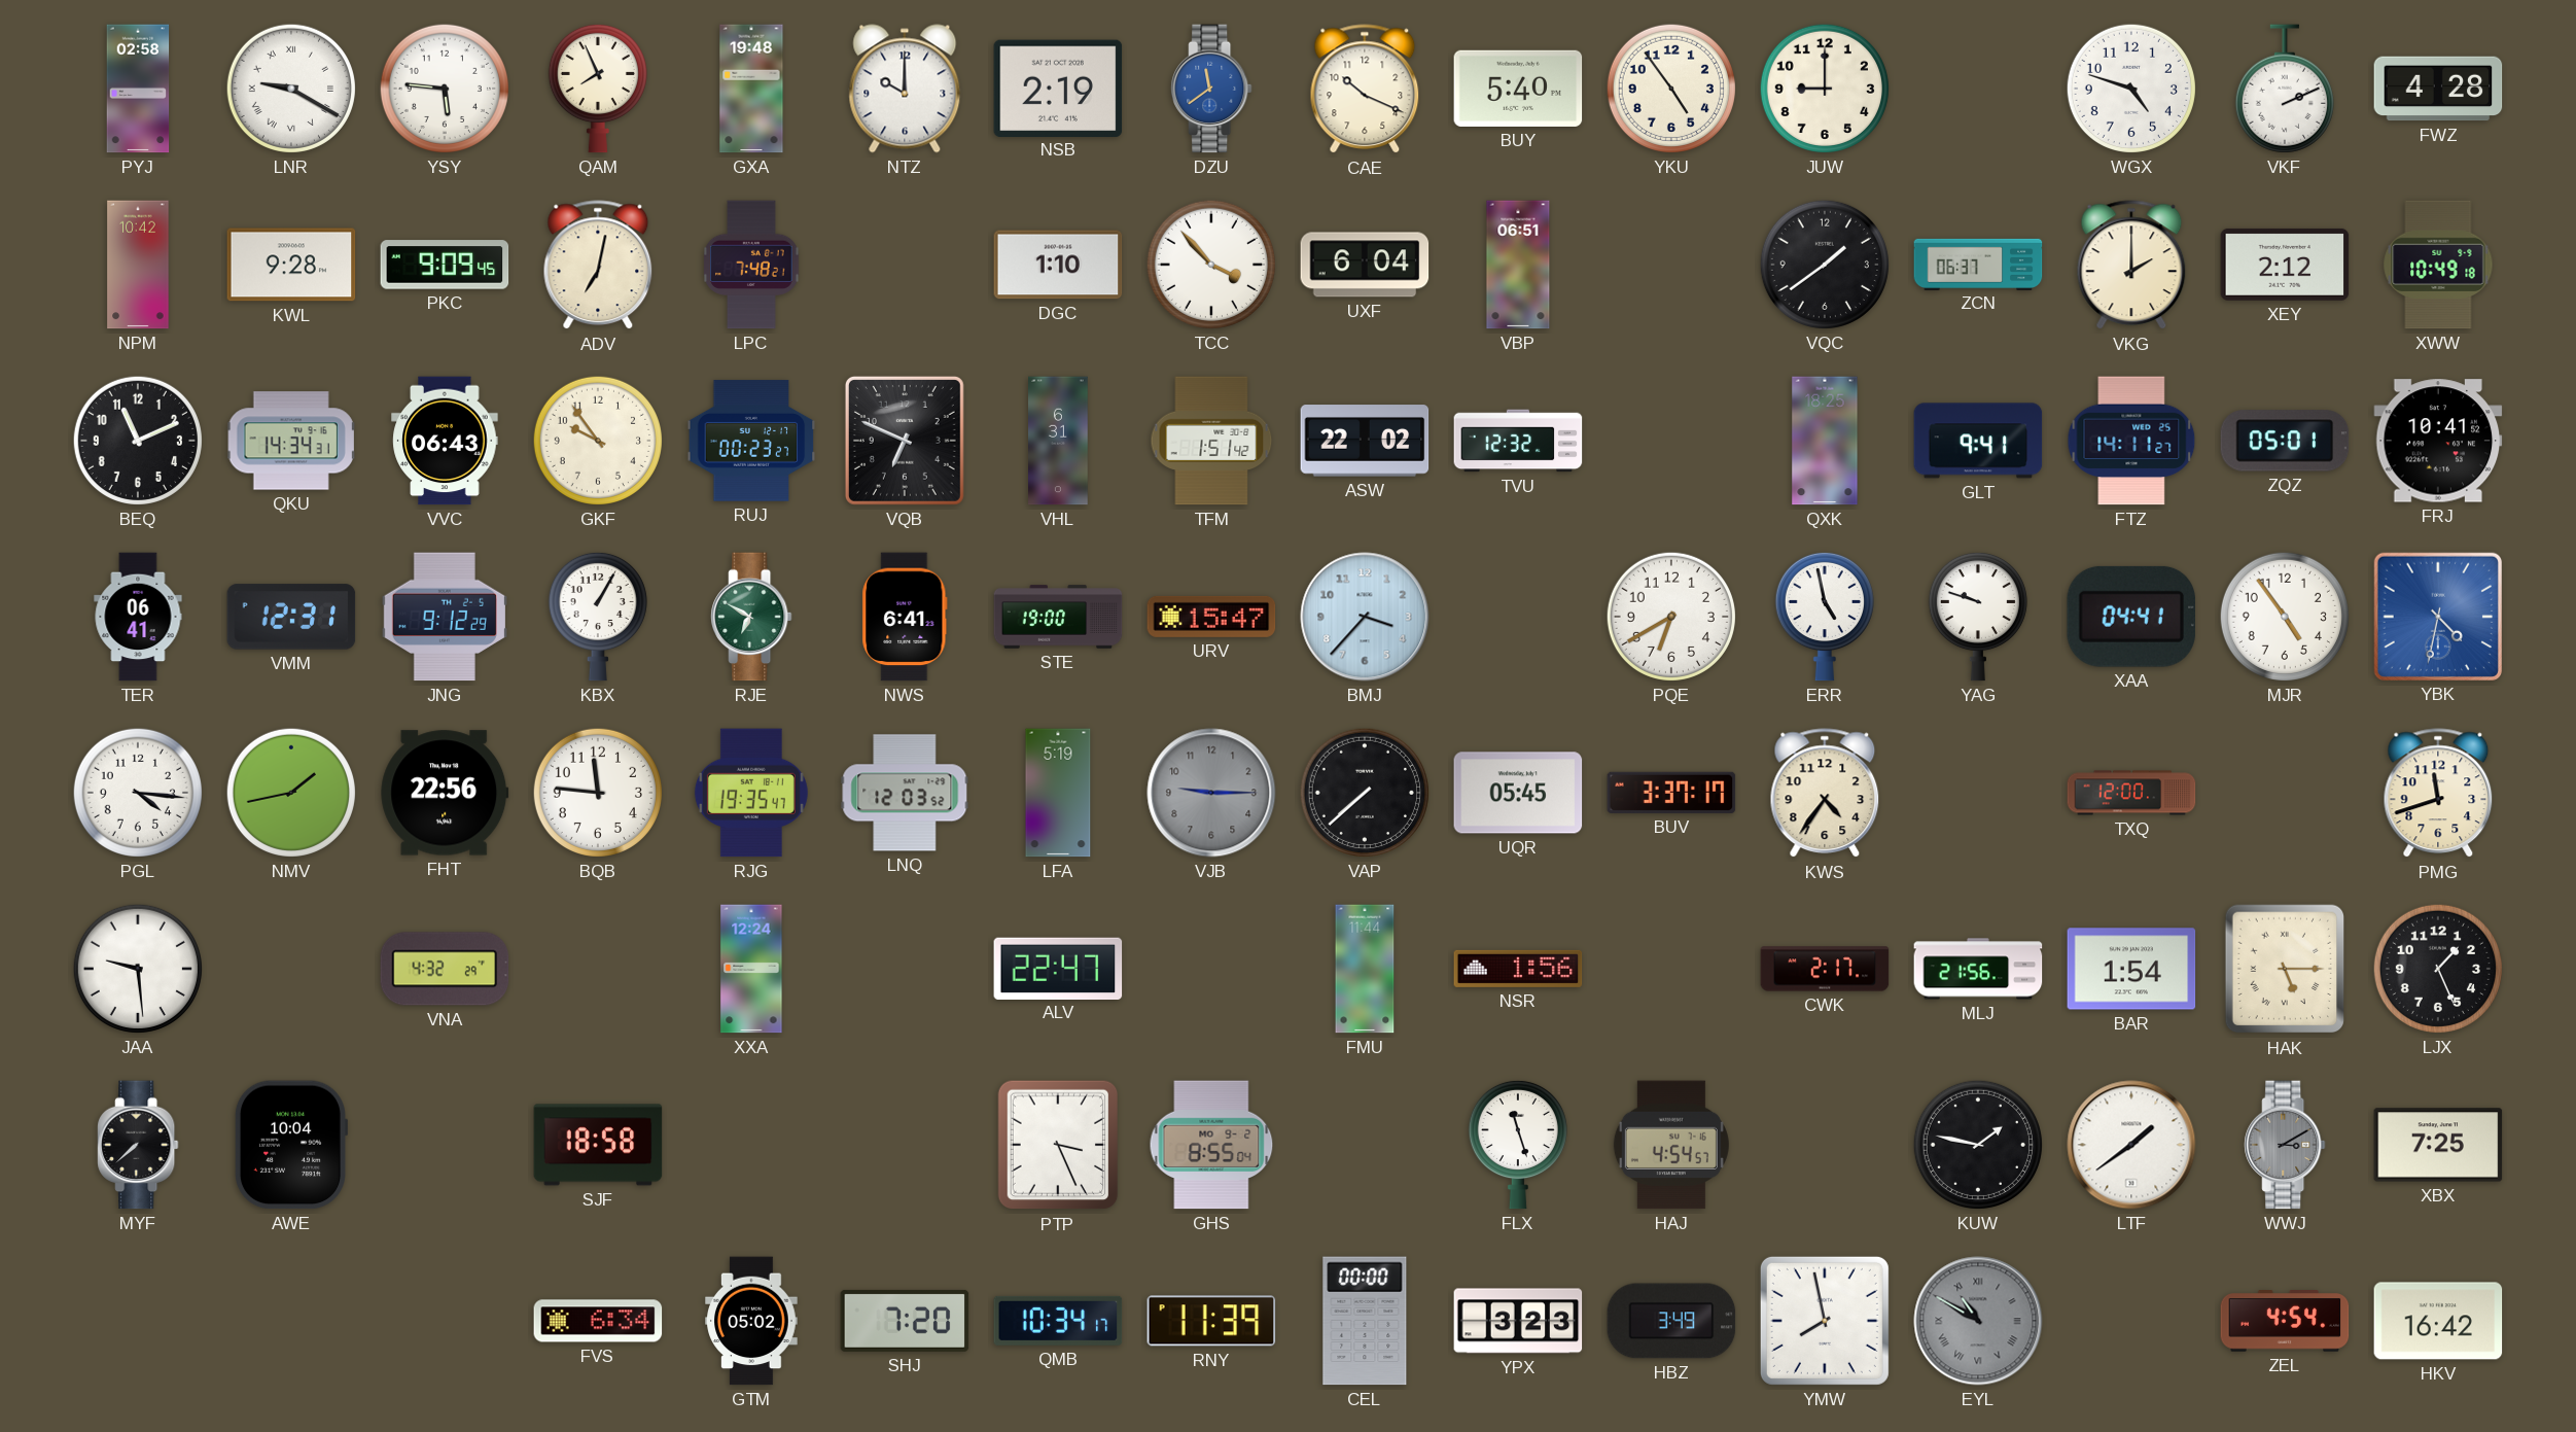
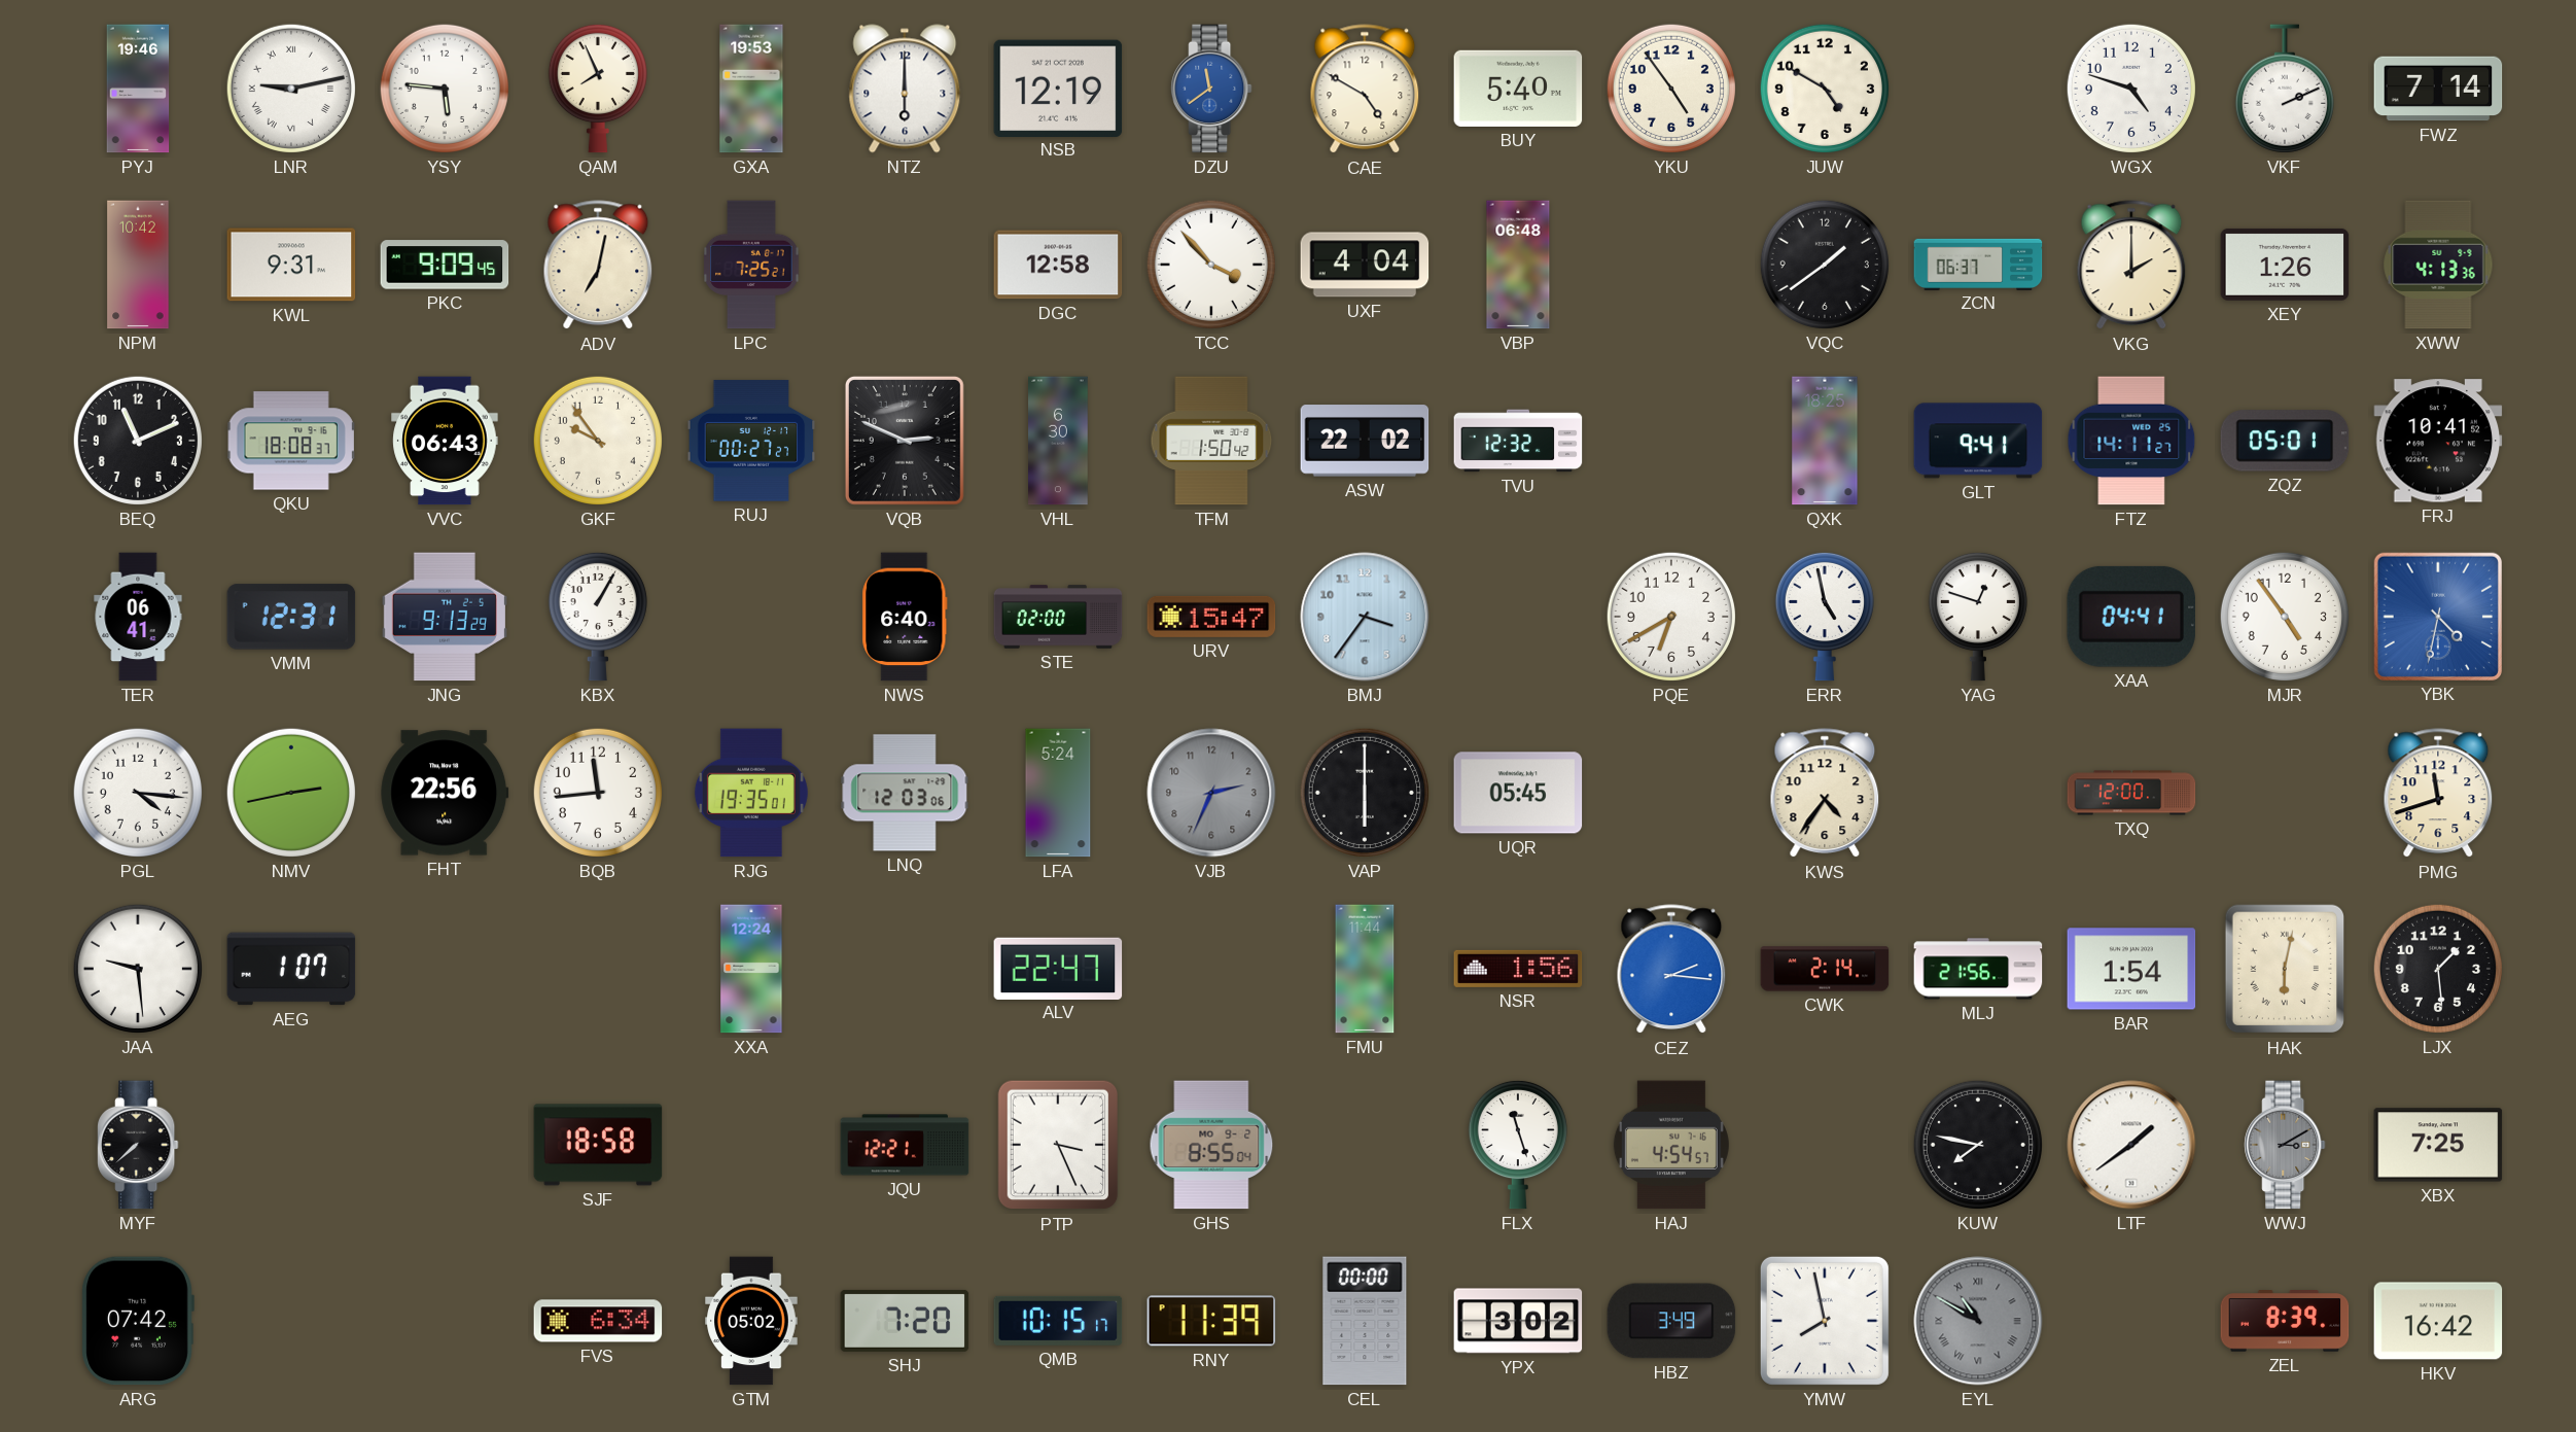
PYJ: 02:58 -> 19:46 (138, 89)
LNR: 9:20 -> 9:13 (291, 89)
GXA: 19:48 -> 19:53 (751, 89)
NTZ: 10:00 -> 6:00 (905, 89)
NSB: 2:19 -> 12:19 (1058, 88)
CAE: 10:19 -> 4:50 (1365, 90)
JUW: 9:00 -> 4:50 (1825, 89)
FWZ: 4:28 -> 7:14 (2438, 89)
KWL: 9:28 -> 9:31 (291, 265)
LPC: 7:48 -> 7:25 (751, 265)
DGC: 1:10 -> 12:58 (1058, 265)
UXF: 6:04 -> 4:04 (1365, 265)
VBP: 06:51 -> 06:48 (1518, 265)
XEY: 2:12 -> 1:26 (2285, 265)
XWW: 10:49 -> 4:13 (2438, 265)
QKU: 14:34 -> 18:08 (291, 441)
RUJ: 00:23 -> 00:27 (751, 441)
VQB: 6:49 -> 2:49 (905, 441)
VHL: 6:31 -> 6:30 (1058, 441)
TFM: 1:51 -> 1:50 (1211, 441)
JNG: 9:12 -> 9:13 (445, 617)
RJE: 6:50 -> none (751, 617)
NWS: 6:41 -> 6:40 (905, 617)
STE: 19:00 -> 02:00 (1058, 617)
BMJ: 3:37 -> 3:36 (1365, 617)
YAG: 9:48 -> 12:48 (1978, 617)
NMV: 1:43 -> 2:43 (291, 793)
BQB: 11:46 -> 11:44 (598, 793)
RJG: 19:35:47 -> 19:35:01 (751, 793)
LNQ: 12:03:52 -> 12:03:06 (905, 793)
LFA: 5:19 -> 5:24 (1058, 793)
VJB: 9:15 -> 2:34 (1211, 793)
VAP: 7:38 -> 6:00 (1365, 793)
BUV: 3:37 -> none (1671, 793)
AEG: none -> 1:07 (291, 969)
VNA: 4:32 -> none (445, 969)
CEZ: none -> 2:16 (1671, 970)
CWK: 2:17 -> 2:14 (1825, 969)
HAK: 5:15 -> 6:02 (2285, 969)
LJX: 1:26 -> 1:29 (2438, 969)
AWE: 10:04 -> none (290, 1145)
JQU: none -> 12:21 (905, 1145)
KUW: 1:47 -> 7:47 (1978, 1145)
ARG: none -> 07:42 (138, 1321)
QMB: 10:34 -> 10:15 (1058, 1321)
YPX: 3:23 -> 3:02 (1518, 1321)
ZEL: 4:54 -> 8:39 (2285, 1321)
